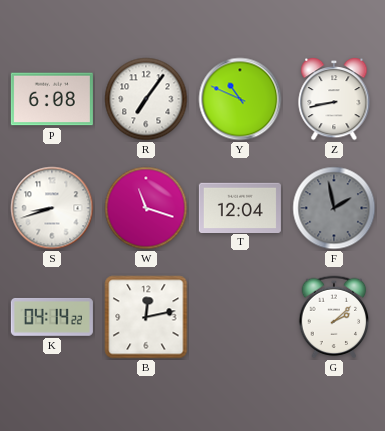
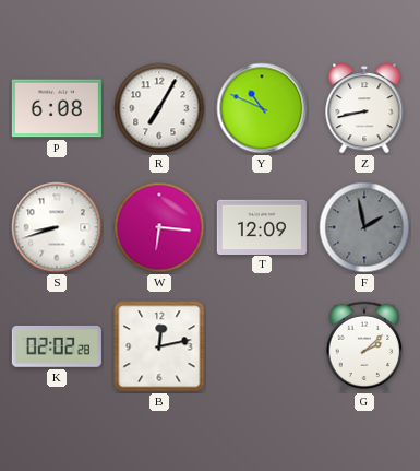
R: 7:06 -> 7:05 (159, 108)
W: 11:18 -> 6:16 (159, 227)
T: 12:04 -> 12:09 (262, 226)
K: 04:14 -> 02:02 (57, 346)
